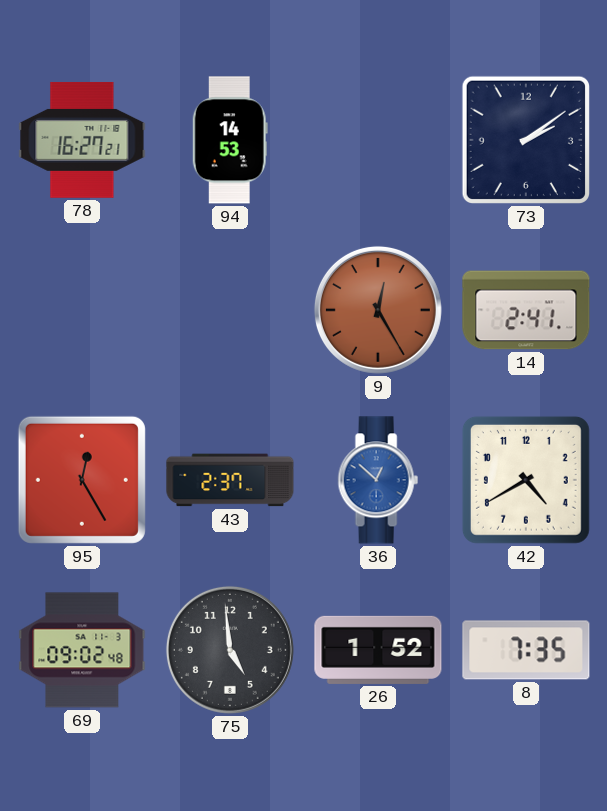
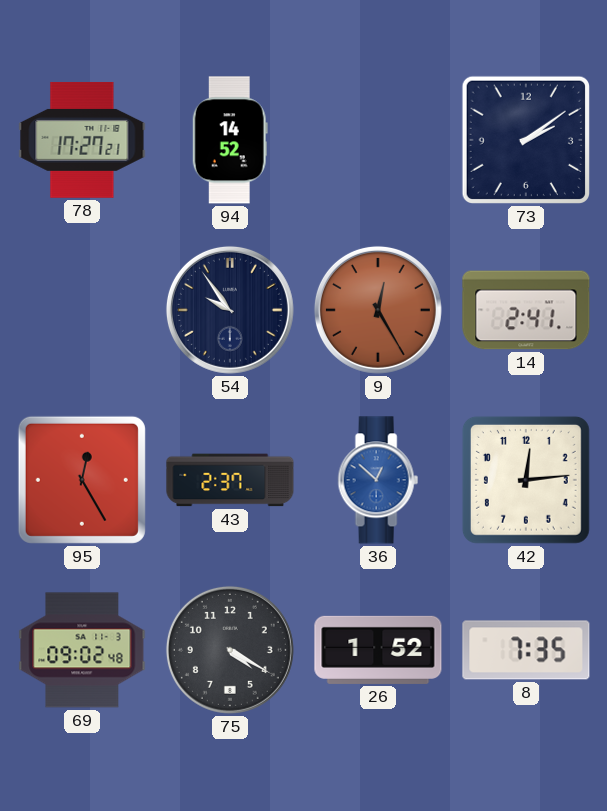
78: 16:27 -> 17:27 (82, 140)
94: 14:53 -> 14:52 (230, 140)
54: none -> 9:54 (230, 310)
42: 4:40 -> 12:14 (526, 480)
75: 4:59 -> 4:20 (230, 650)
